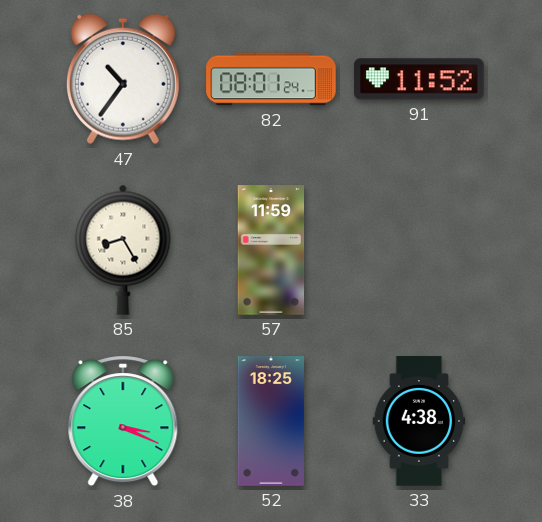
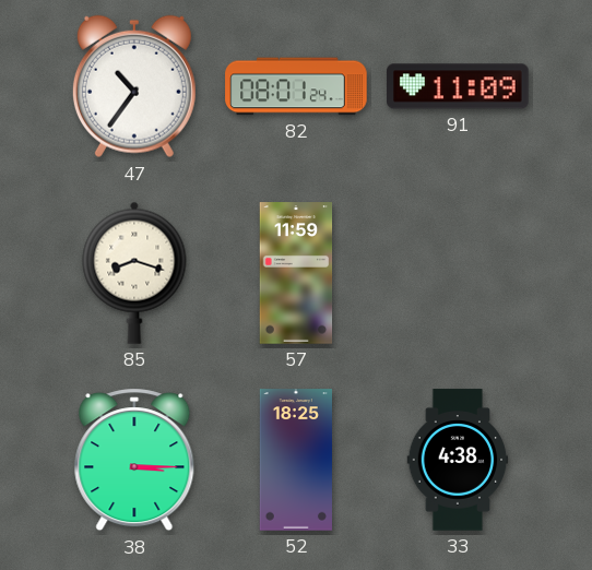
91: 11:52 -> 11:09 (458, 86)
85: 8:25 -> 8:18 (134, 273)
38: 3:19 -> 3:15 (134, 460)
